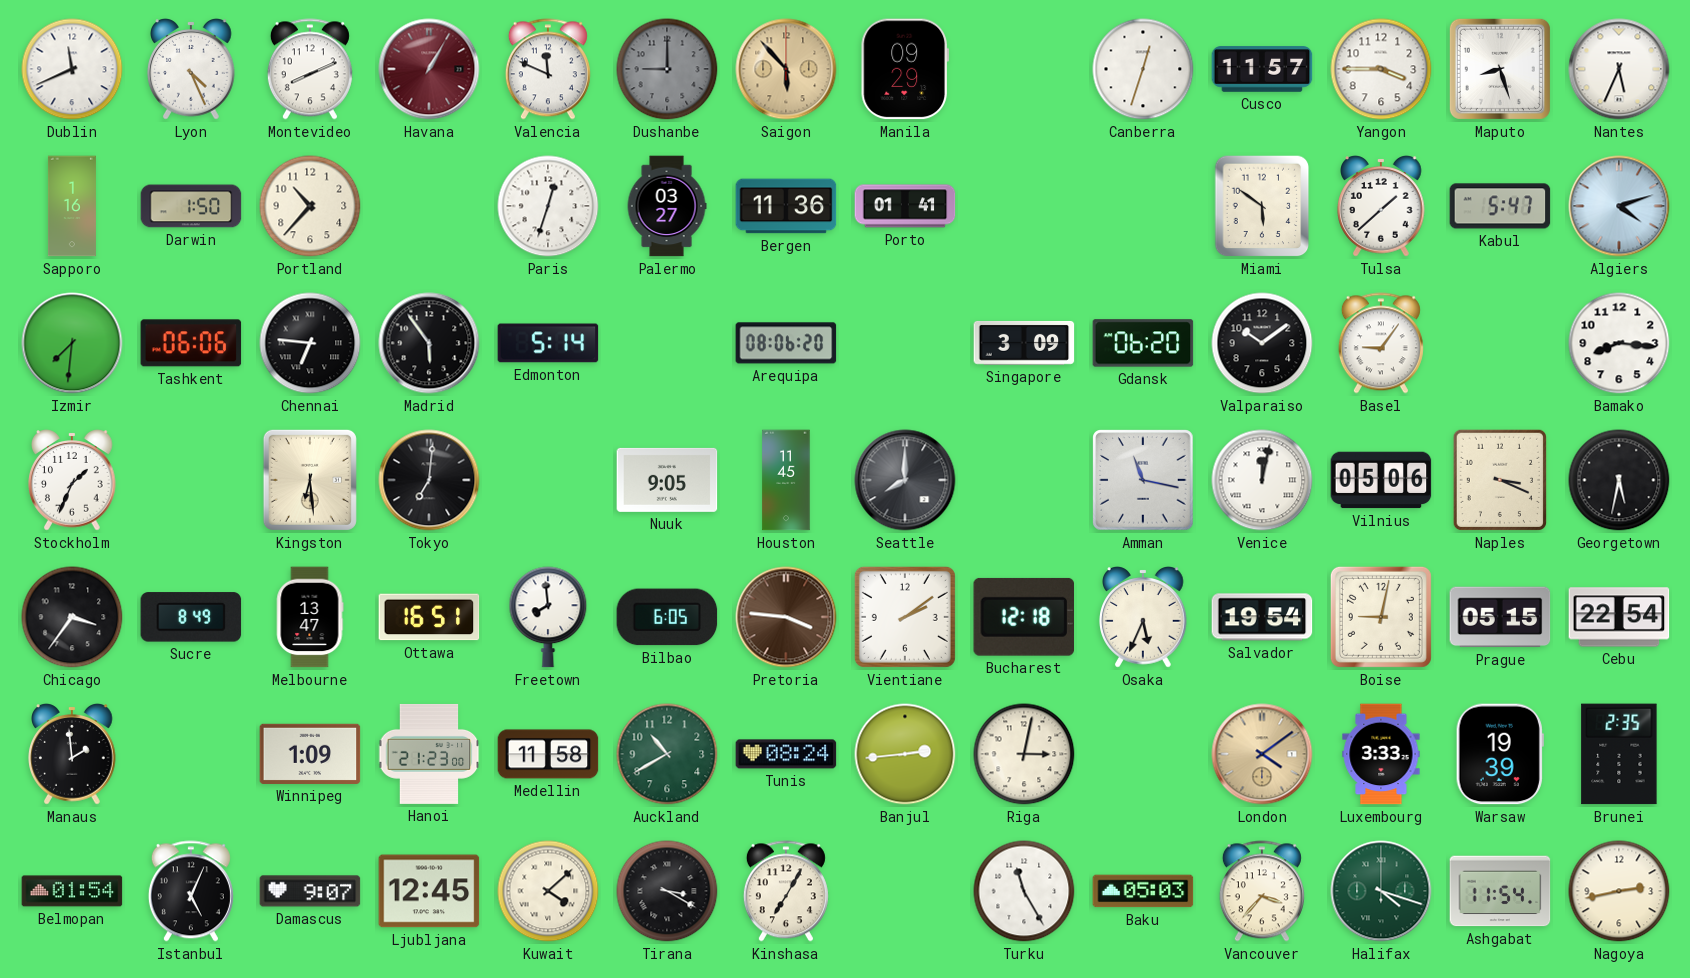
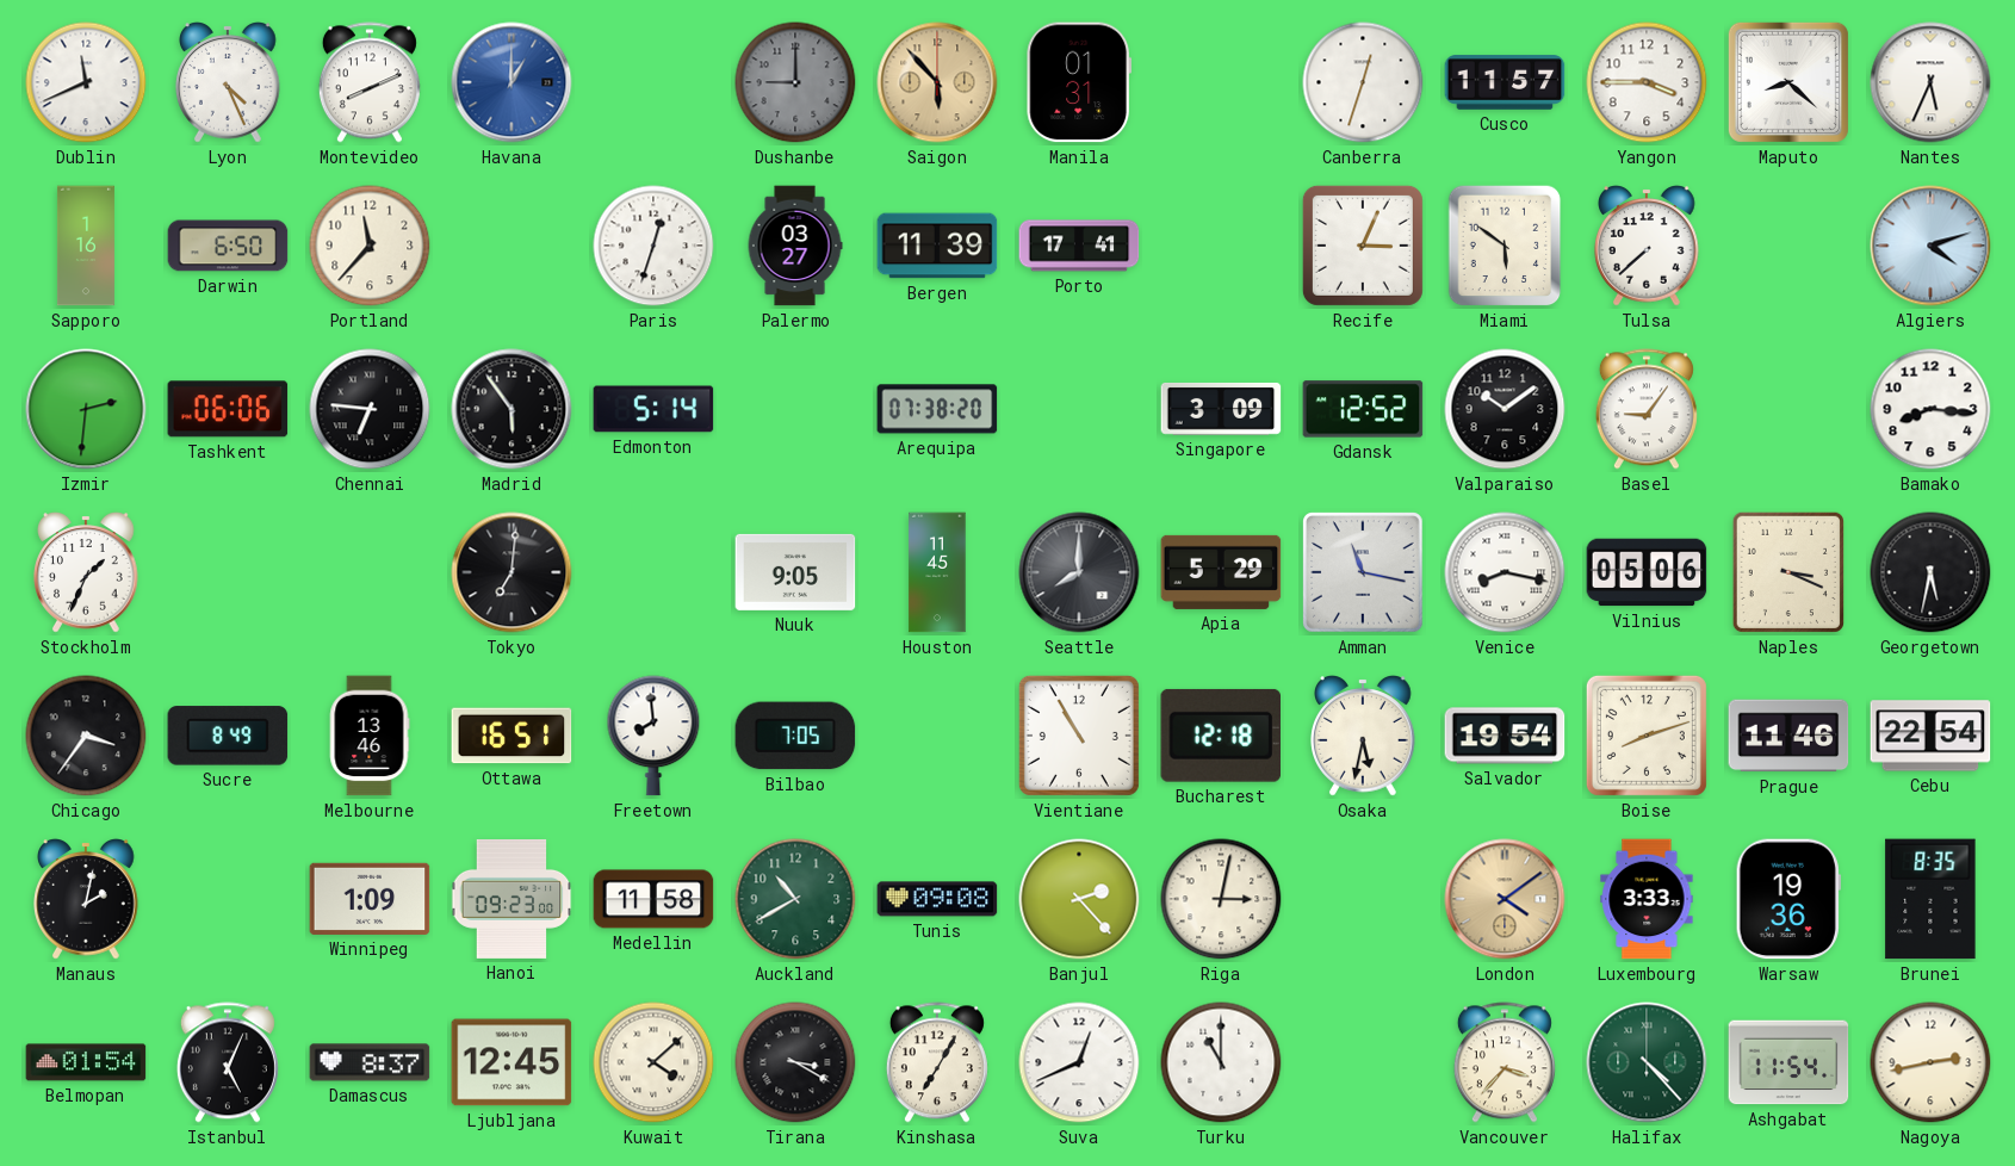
Havana: 1:05 -> 1:00 (511, 82)
Havana dial: burgundy -> blue (511, 82)
Valencia: 11:49 -> none (548, 69)
Manila: 09:29 -> 01:31 (1078, 82)
Maputo: 8:27 -> 8:22 (1788, 82)
Darwin: 1:50 -> 6:50 (228, 246)
Portland: 10:37 -> 11:37 (370, 246)
Bergen: 11:36 -> 11:39 (937, 246)
Porto: 01:41 -> 17:41 (1079, 246)
Recife: none -> 3:04 (1363, 246)
Tulsa: 1:38 -> 7:38 (1647, 246)
Kabul: 5:47 -> none (1500, 206)
Izmir: 7:31 -> 2:31 (86, 409)
Arequipa: 08:06 -> 07:38 (937, 409)
Gdansk: 06:20 -> 12:52 (1363, 409)
Kingston: 6:29 -> none (310, 480)
Apia: none -> 5:29 (1221, 572)
Venice: 12:02 -> 8:17 (1505, 572)
Melbourne: 13:47 -> 13:46 (370, 736)
Bilbao: 6:05 -> 7:05 (795, 736)
Pretoria: 3:46 -> none (786, 617)
Vientiane: 2:09 -> 10:55 (1079, 736)
Osaka: 5:34 -> 5:32 (1363, 736)
Boise: 9:02 -> 8:12 (1647, 736)
Prague: 05:15 -> 11:46 (1788, 736)
Manaus: 1:59 -> 2:02 (86, 899)
Hanoi: 21:23 -> 09:23 (511, 899)
Tunis: 08:24 -> 09:08 (937, 899)
Banjul: 2:44 -> 2:23 (1079, 899)
Warsaw: 19:39 -> 19:36 (1788, 899)
Brunei: 2:35 -> 8:35 (1930, 899)
Damascus: 9:07 -> 8:37 (370, 1062)
Suva: none -> 12:41 (1079, 1062)
Turku: 11:25 -> 11:00 (1221, 1062)
Baku: 05:03 -> none (1143, 891)
Halifax: 4:18 -> 4:23 (1647, 1062)
